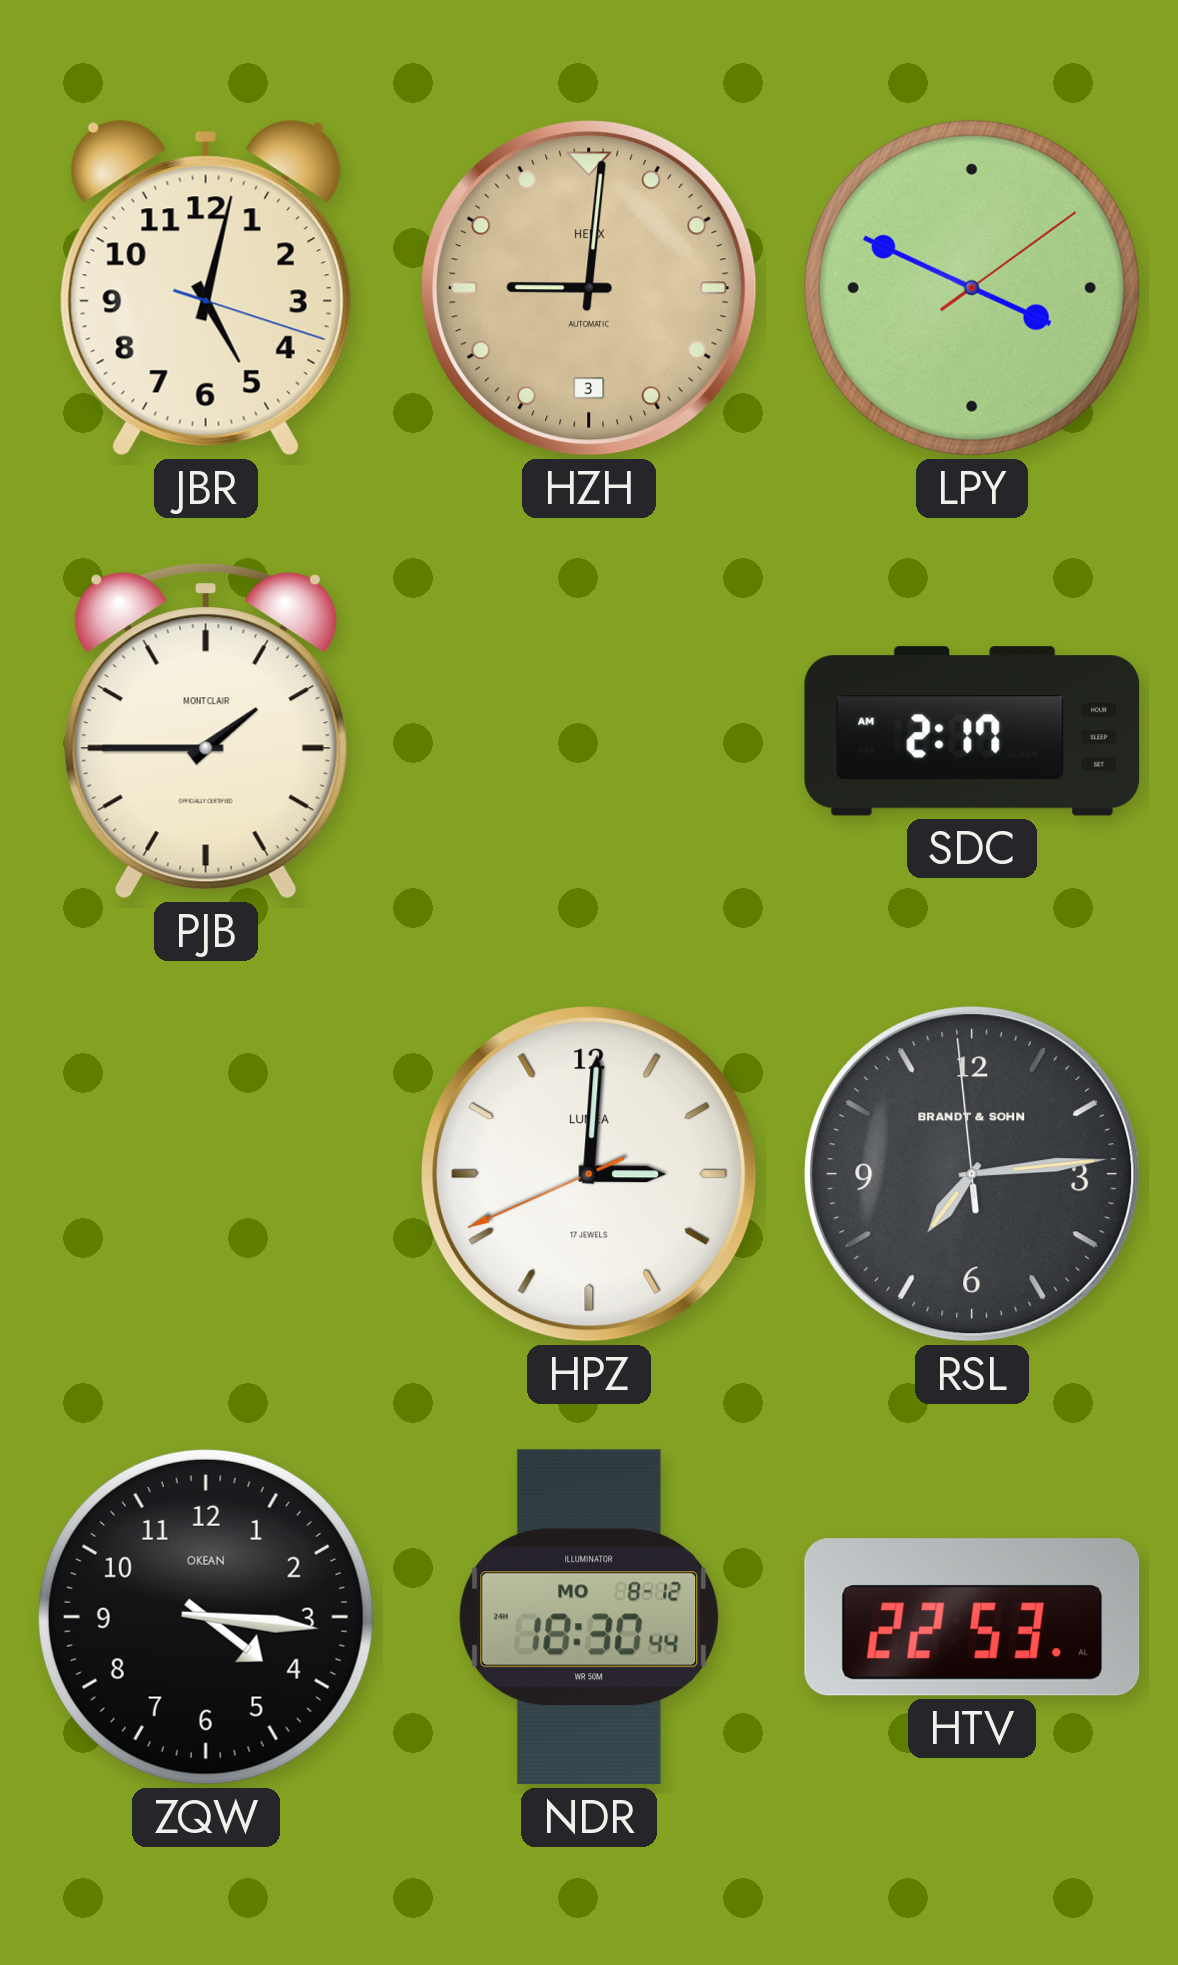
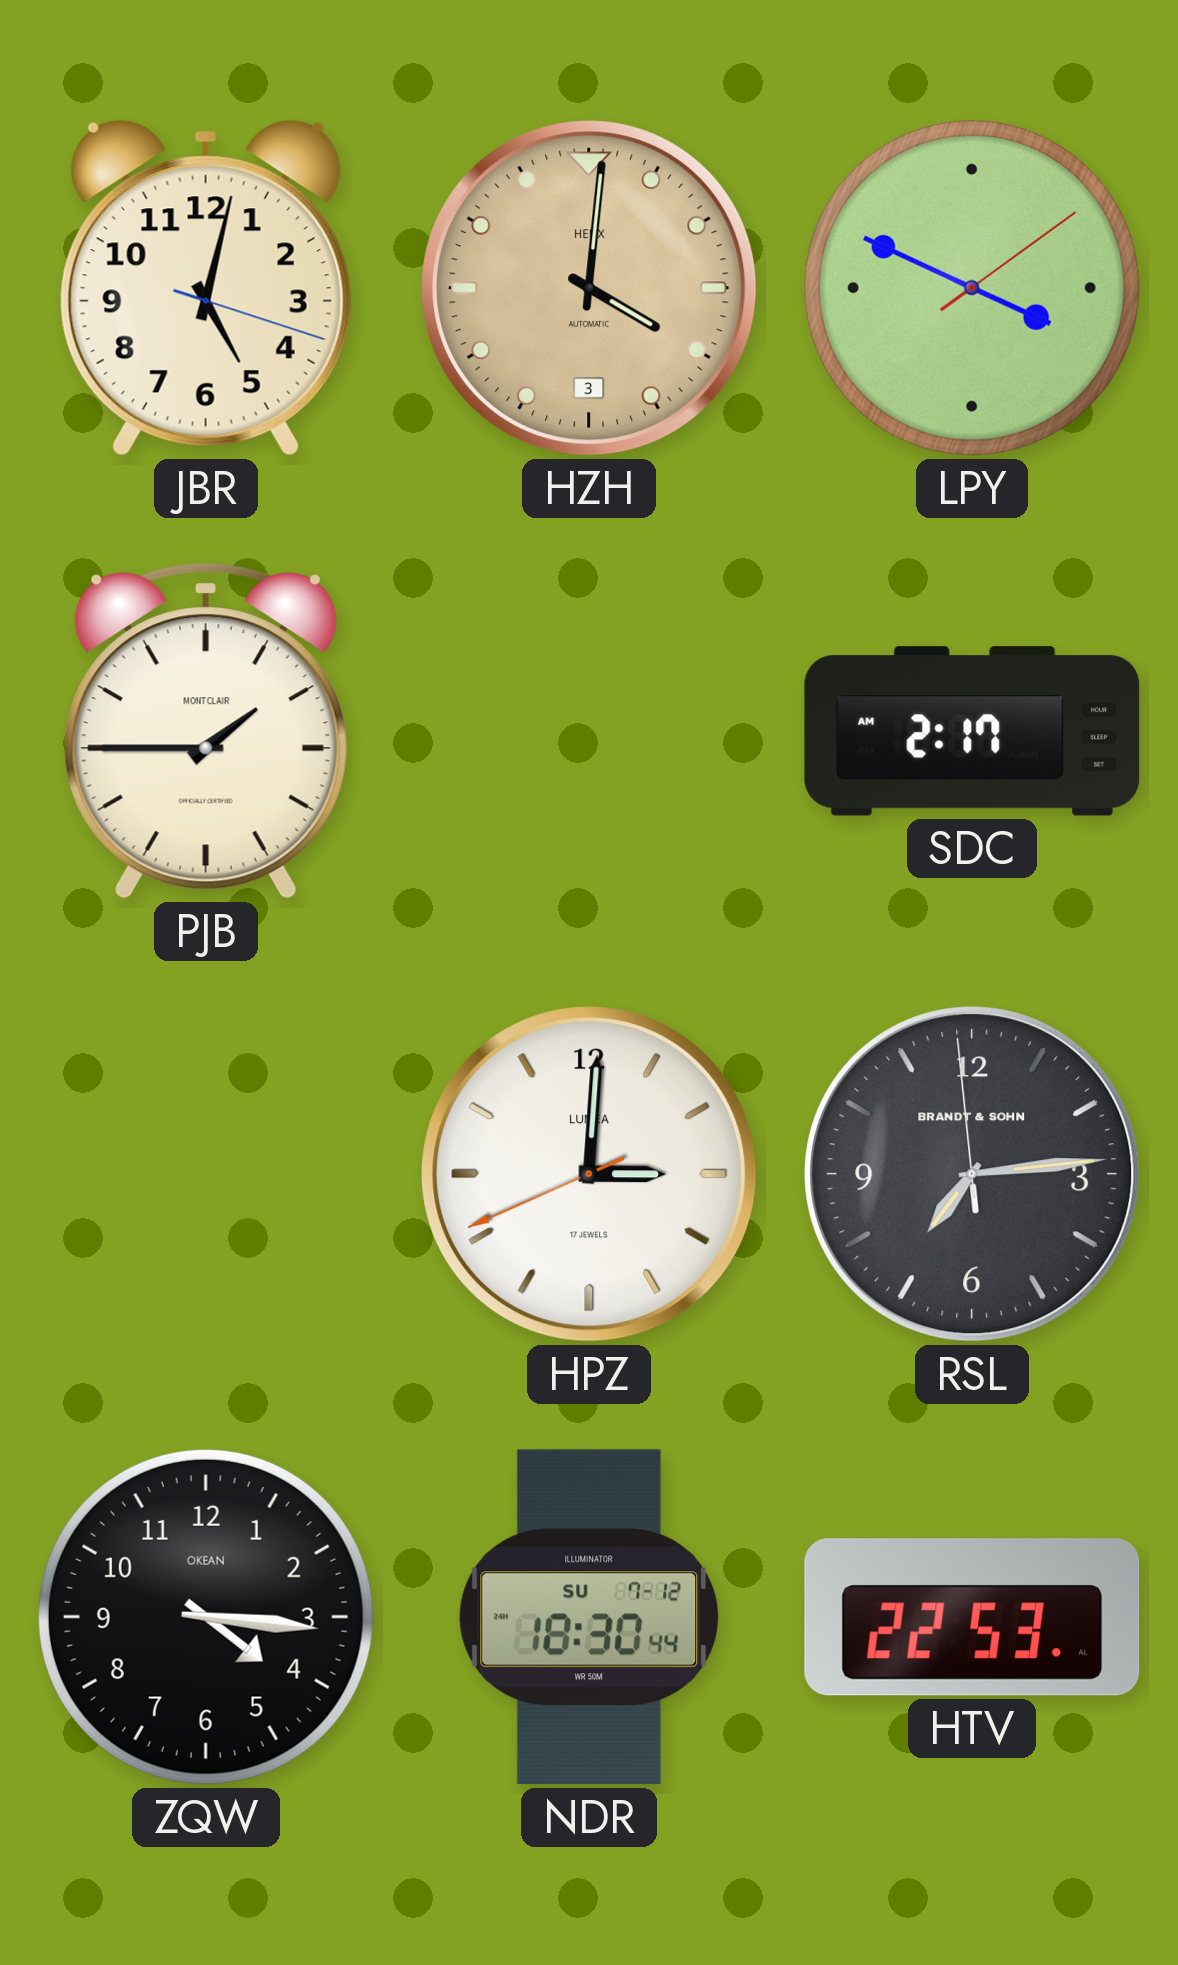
HZH: 9:01 -> 4:01 (589, 288)
NDR date: MO 8-12 -> SU 7-12 (589, 1617)
